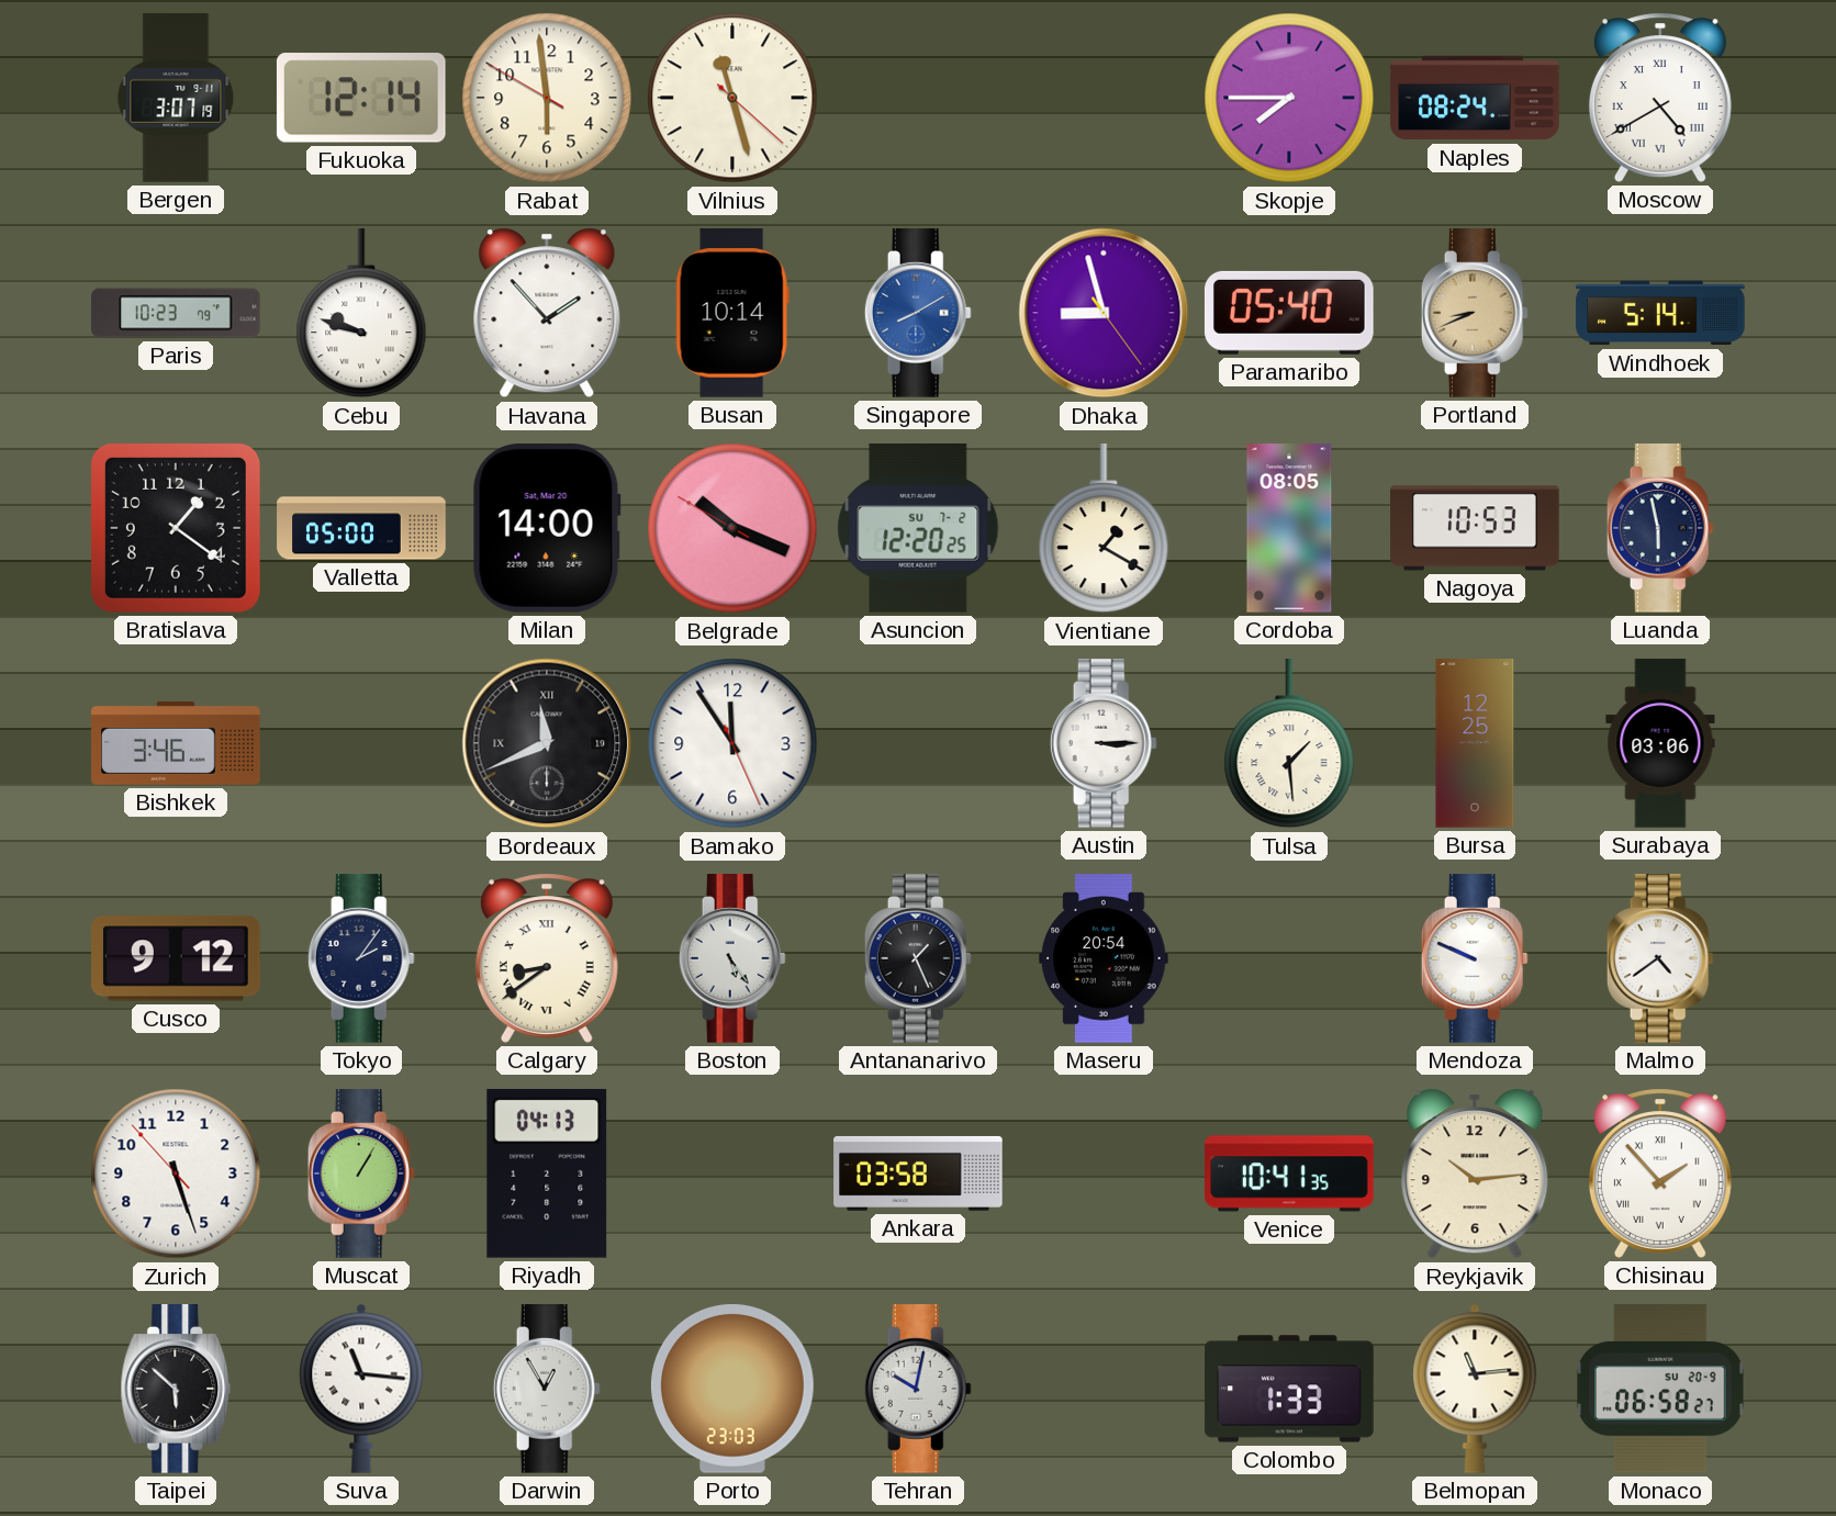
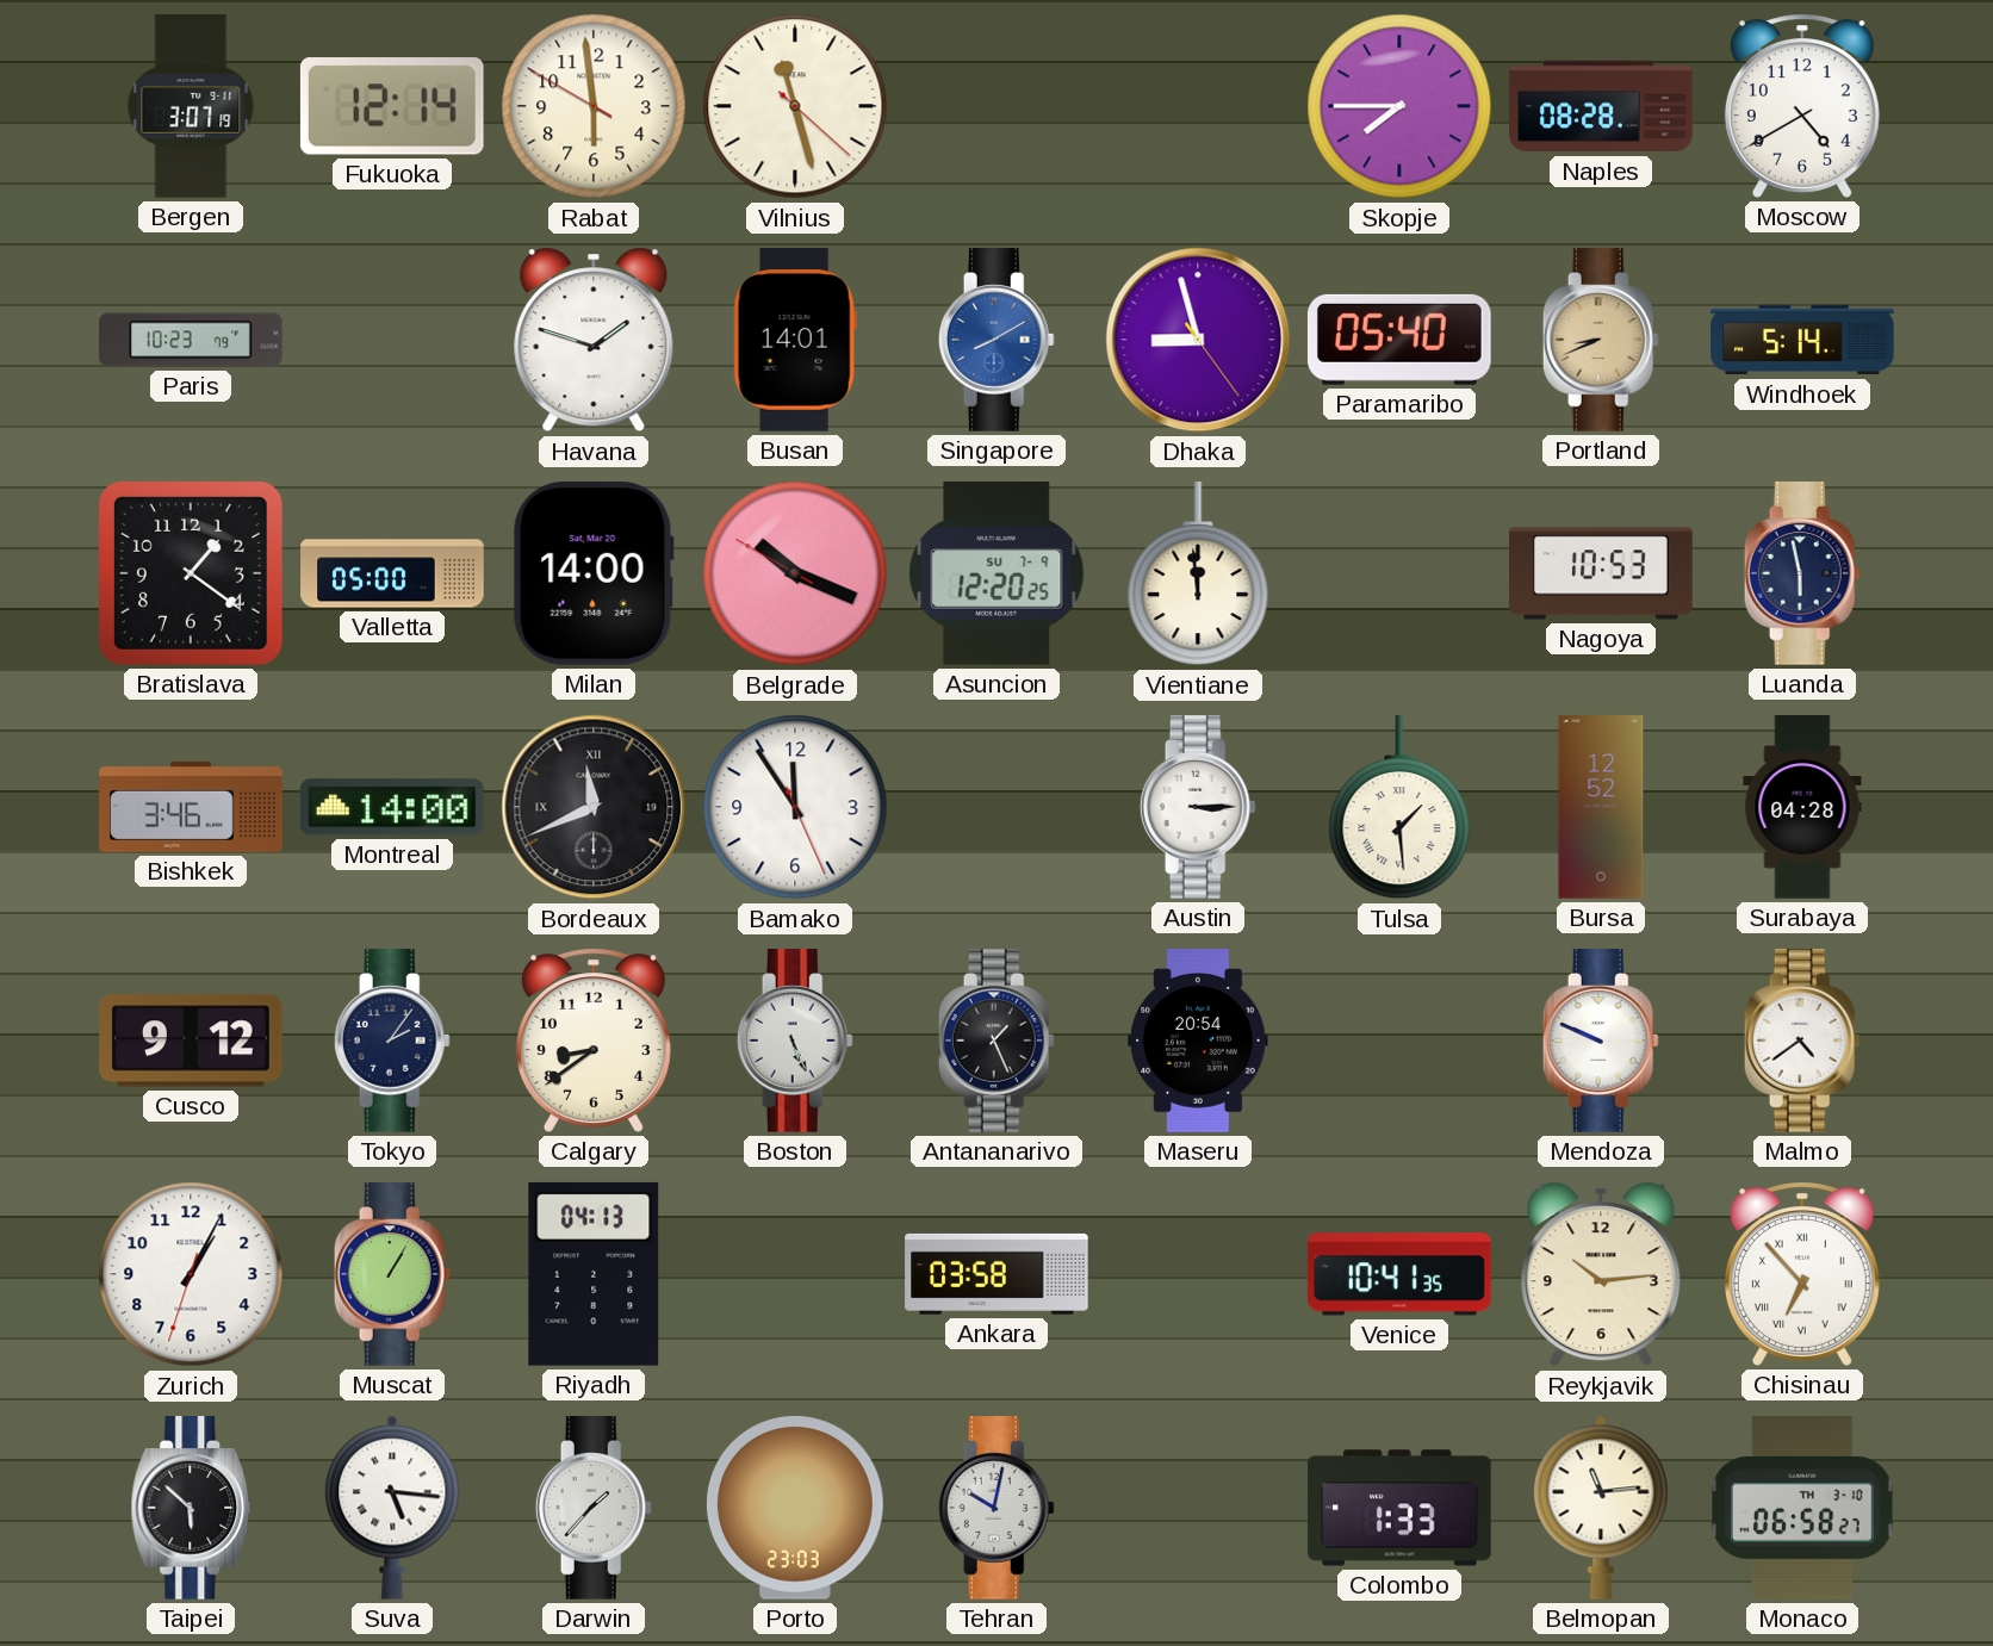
Naples: 08:24 -> 08:28 (1601, 106)
Moscow numerals: Roman -> Arabic (1802, 106)
Cebu: 9:48 -> none (361, 314)
Havana: 1:53 -> 1:48 (594, 340)
Busan: 10:14 -> 14:01 (795, 340)
Asuncion date: SU 7-2 -> SU 7-9 (996, 574)
Vientiane: 1:20 -> 11:59 (1198, 574)
Cordoba: 08:05 -> none (1289, 528)
Montreal: none -> 14:00 (393, 807)
Bursa: 12:25 -> 12:52 (1601, 807)
Surabaya: 03:06 -> 04:28 (1802, 807)
Calgary numerals: Roman -> Arabic (594, 1041)
Boston: 5:24 -> 5:26 (795, 1041)
Zurich: 5:26 -> 1:04 (191, 1274)
Chisinau: 1:53 -> 6:53 (1802, 1274)
Suva: 11:16 -> 5:16 (392, 1508)
Darwin: 12:55 -> 1:37 (594, 1508)
Monaco date: SU 20-9 -> TH 3-10 (1803, 1508)
